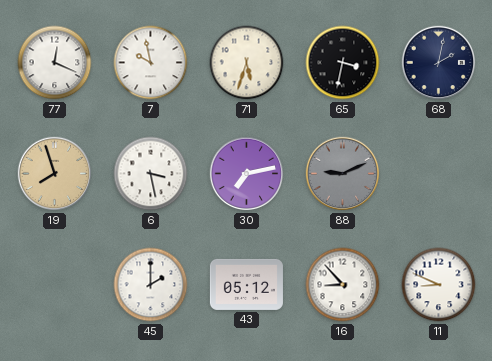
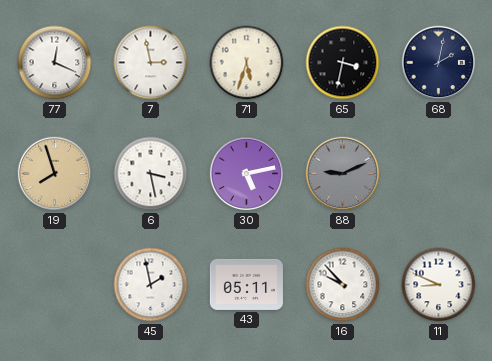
7: 9:58 -> 2:58 (151, 63)
30: 7:13 -> 5:13 (247, 174)
45: 2:00 -> 1:58 (151, 285)
43: 05:12 -> 05:11 (246, 284)
16: 8:53 -> 9:53 (343, 285)
